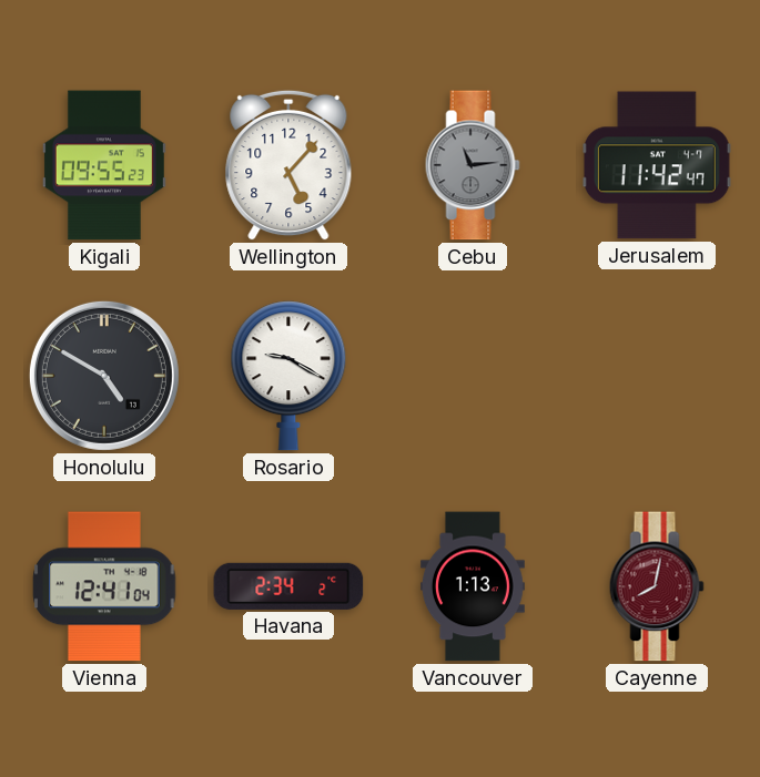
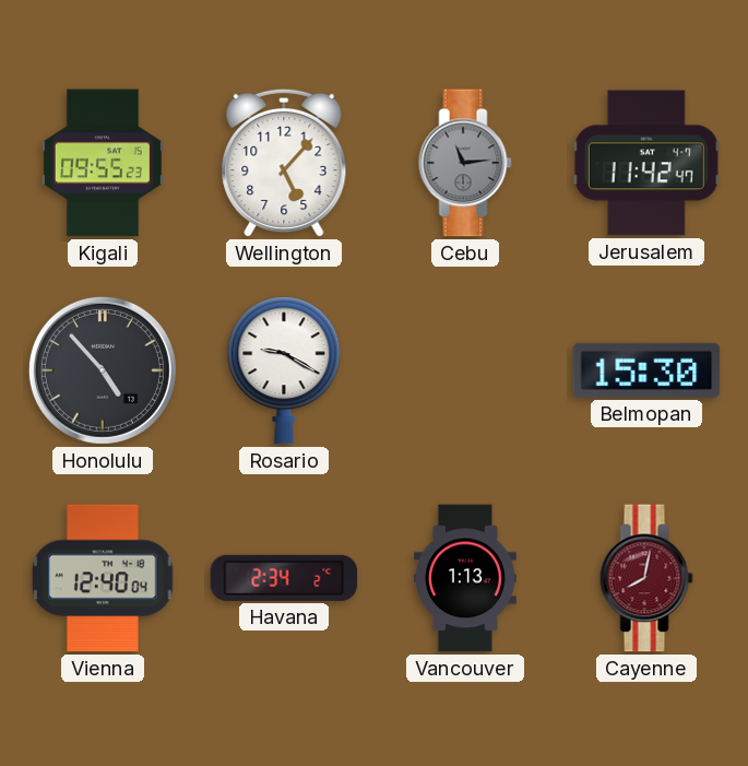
Honolulu: 4:50 -> 4:53 (103, 370)
Belmopan: none -> 15:30 (646, 370)
Vienna: 12:41 -> 12:40 (103, 578)
